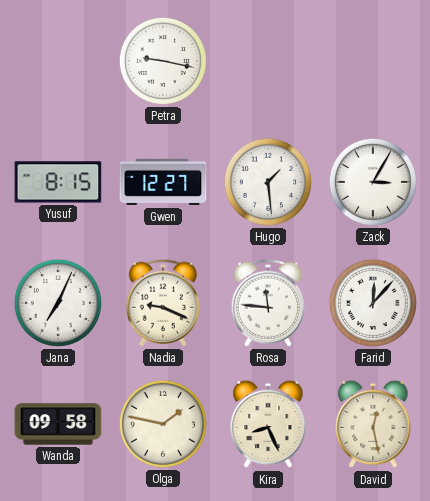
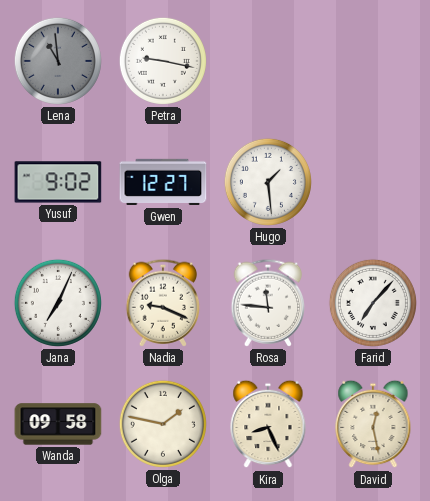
Lena: none -> 10:59 (58, 61)
Yusuf: 8:15 -> 9:02 (58, 182)
Zack: 3:05 -> none (373, 182)
Farid: 12:07 -> 7:07 (373, 303)
